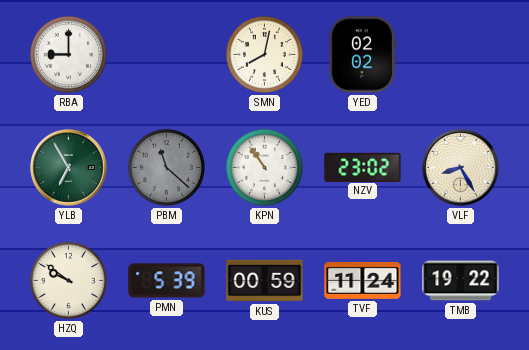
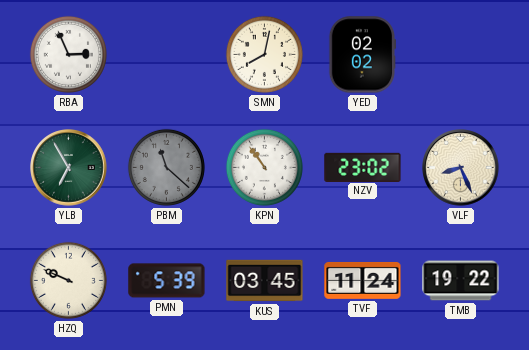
RBA: 9:00 -> 2:56 (68, 54)
VLF: 8:25 -> 8:26 (461, 168)
HZQ: 9:51 -> 9:49 (68, 280)
KUS: 00:59 -> 03:45 (265, 281)
